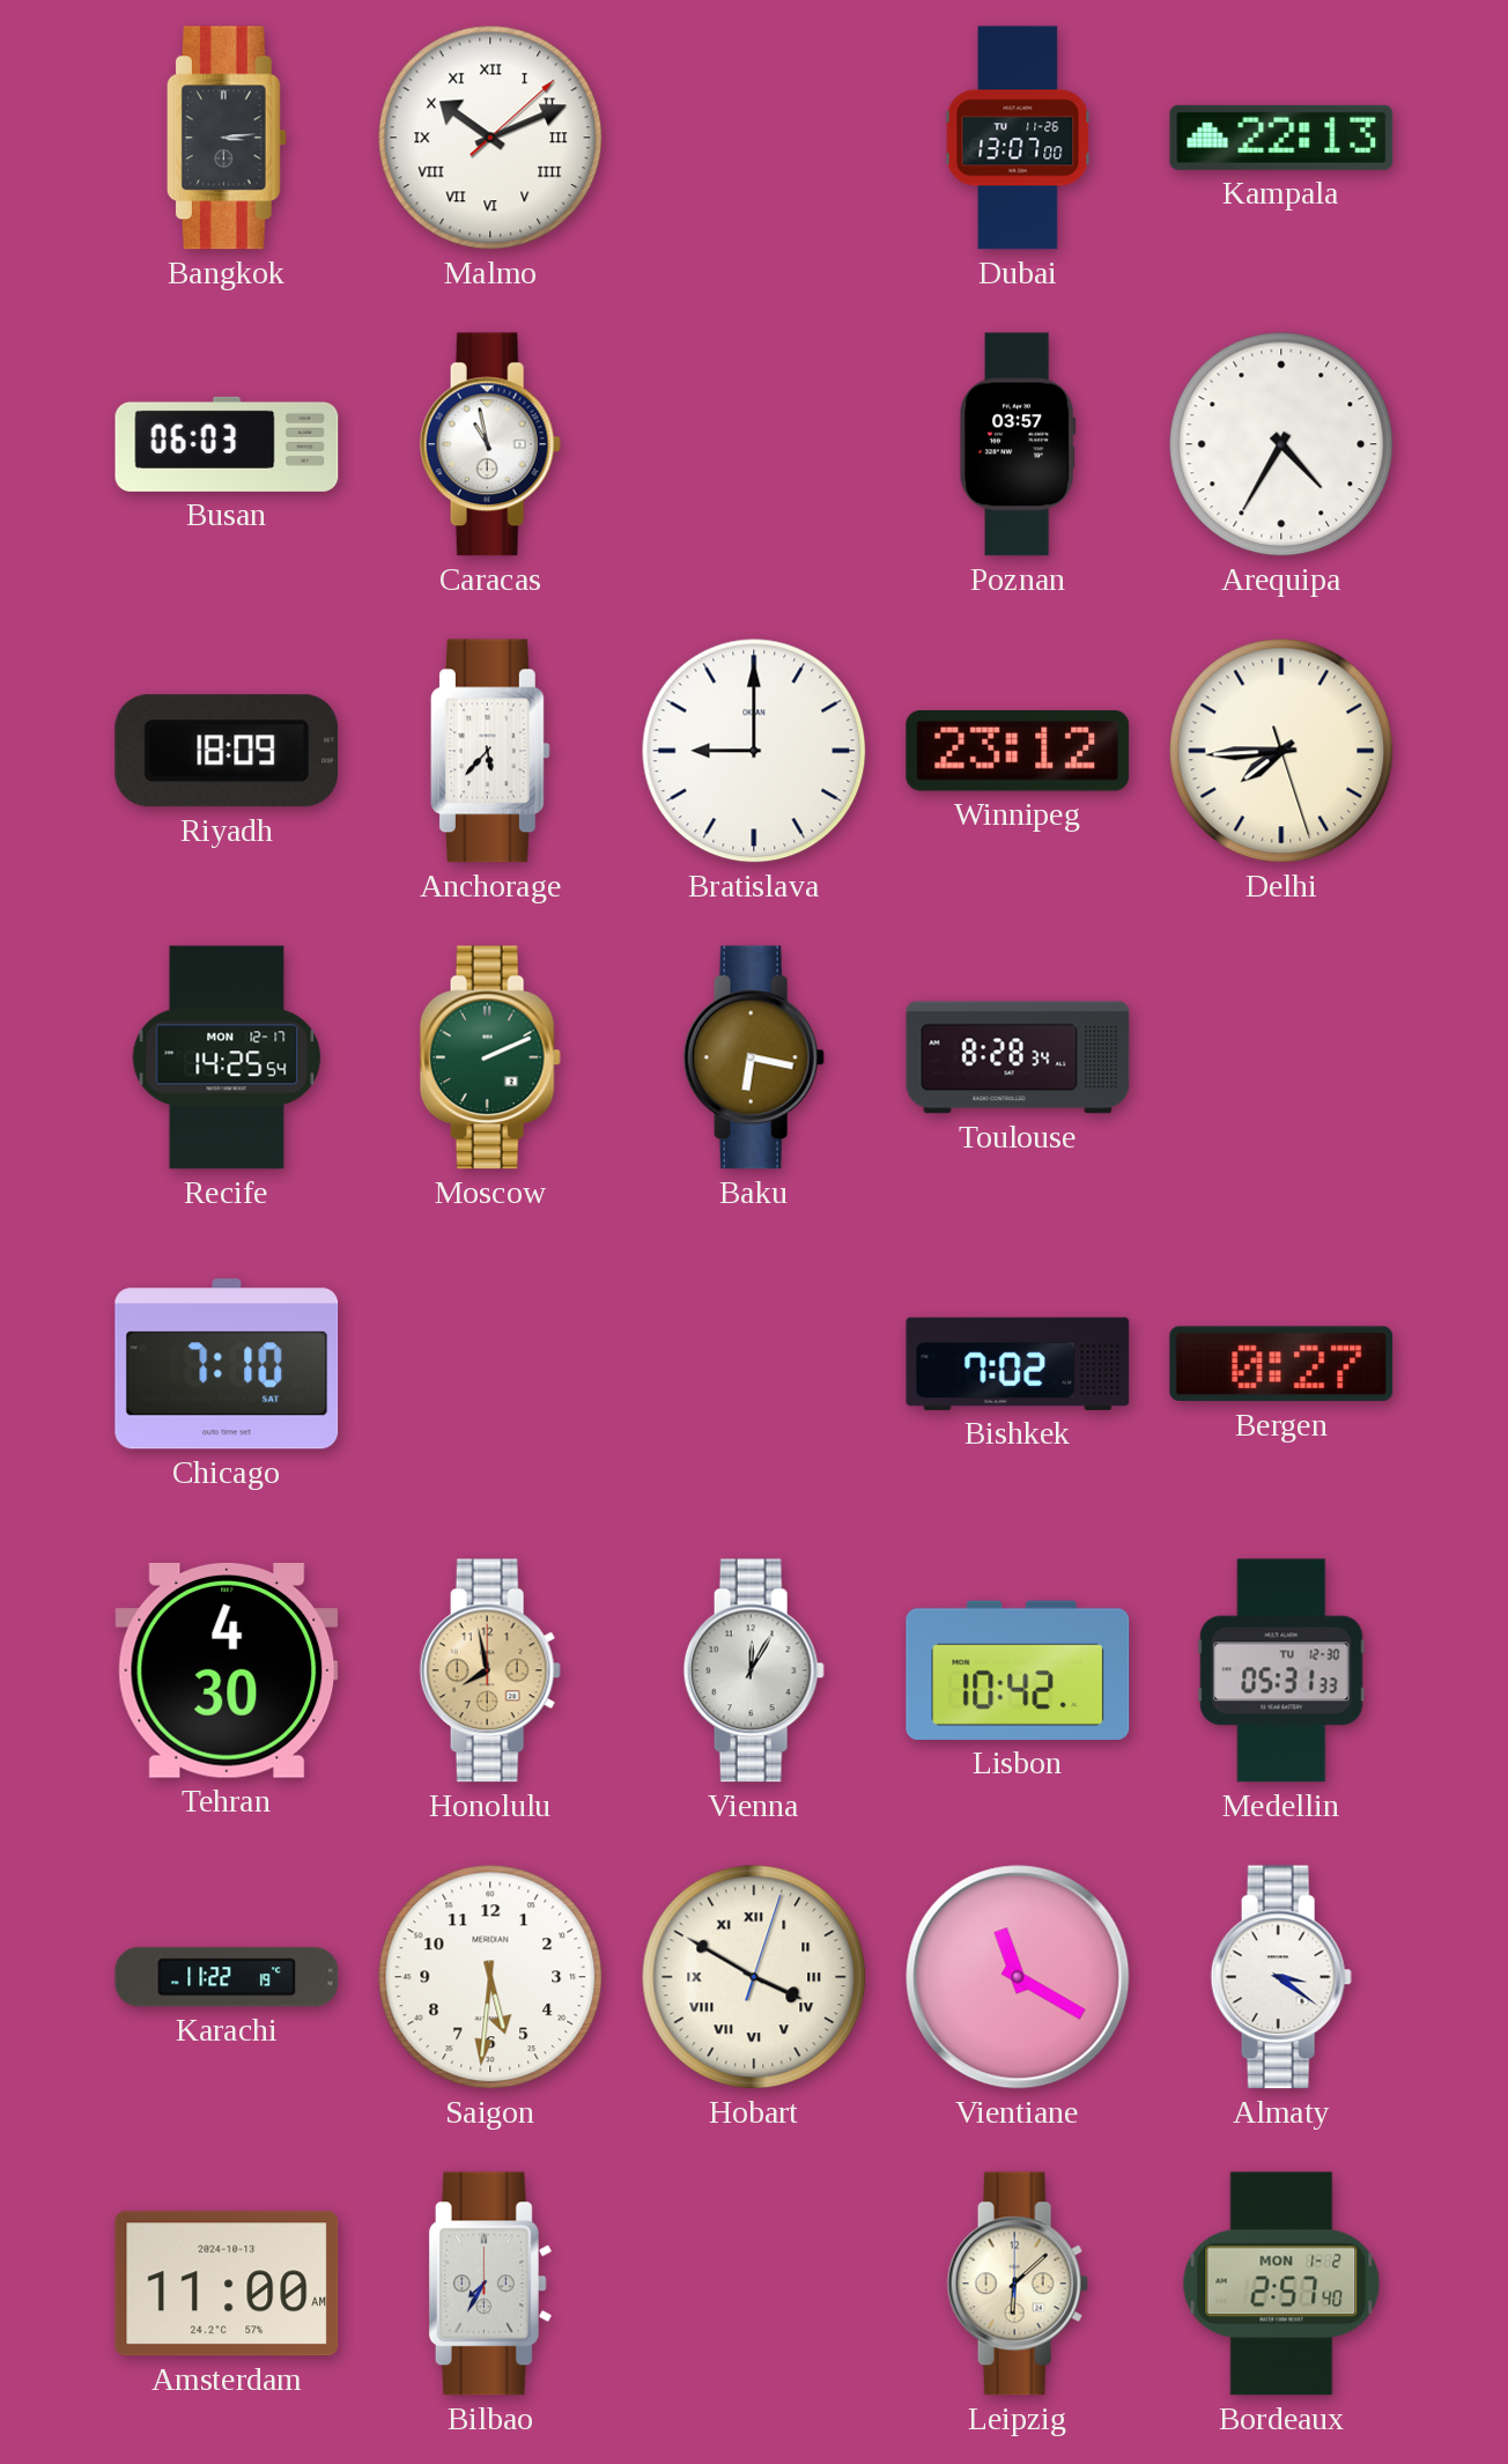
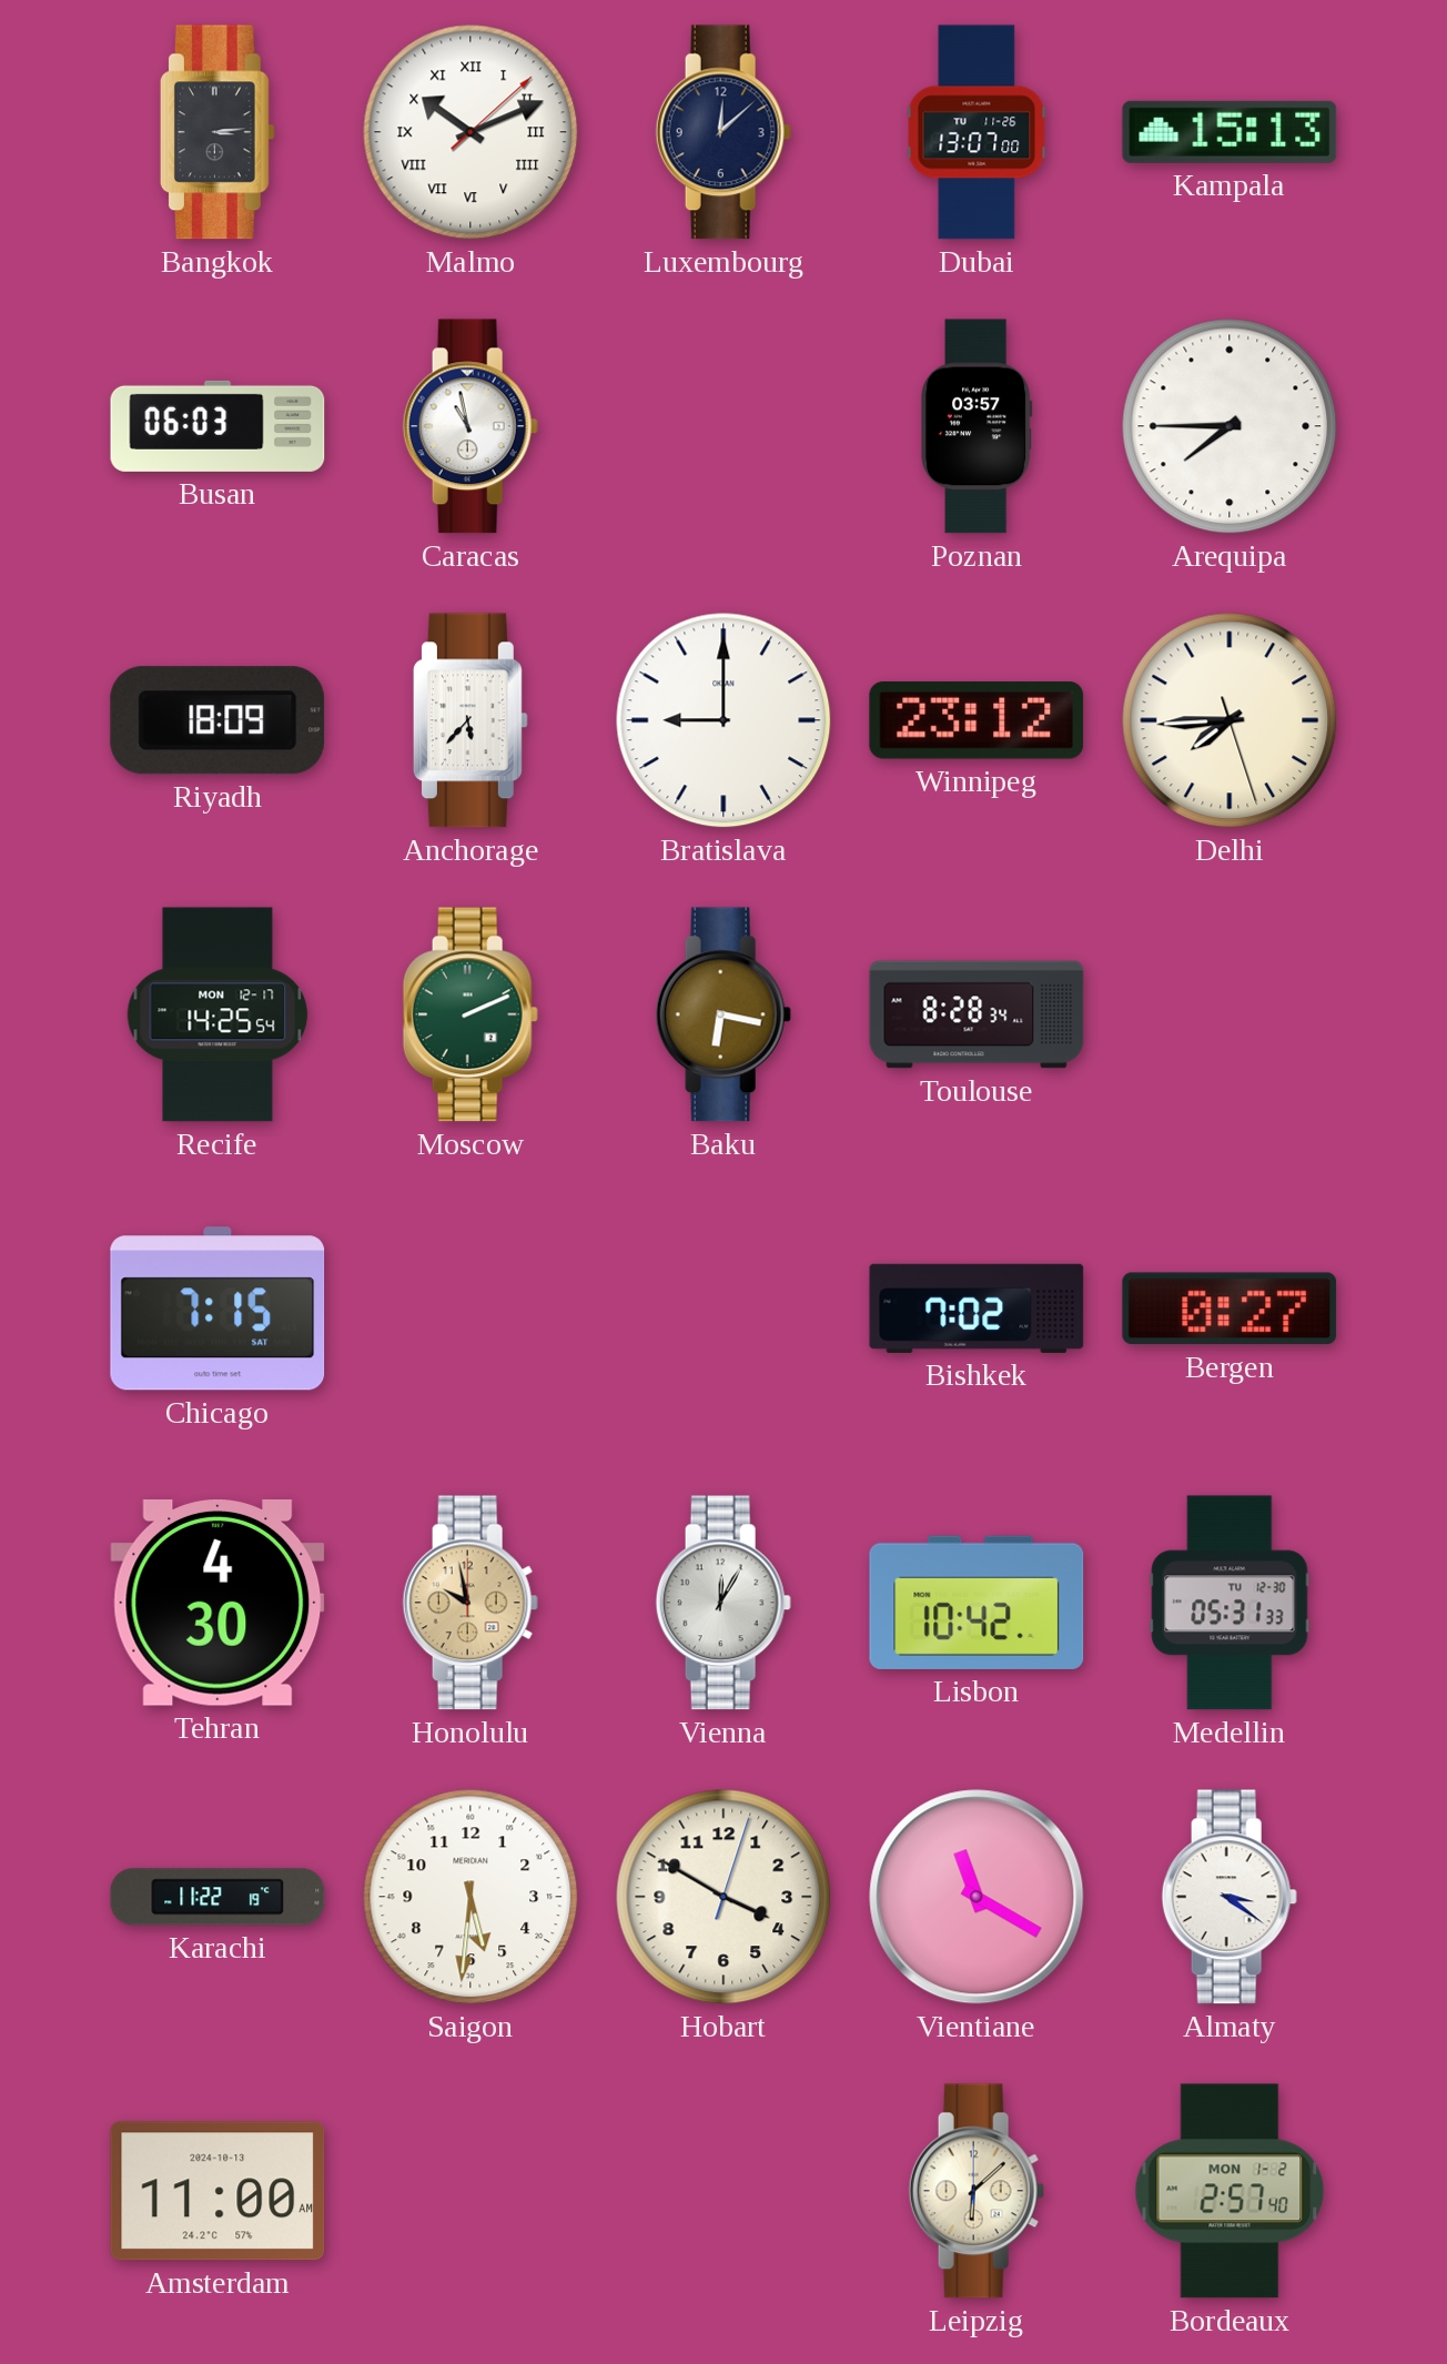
Luxembourg: none -> 12:08 (724, 132)
Kampala: 22:13 -> 15:13 (1230, 132)
Arequipa: 4:35 -> 7:45 (1230, 426)
Chicago: 7:10 -> 7:15 (217, 1309)
Honolulu: 7:58 -> 9:58 (470, 1603)
Hobart numerals: Roman -> Arabic (724, 1897)
Bilbao: 7:35 -> none (490, 2284)
